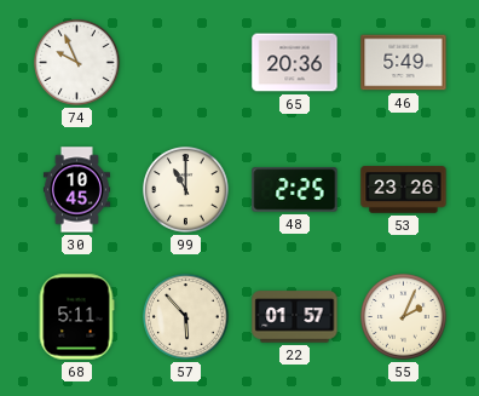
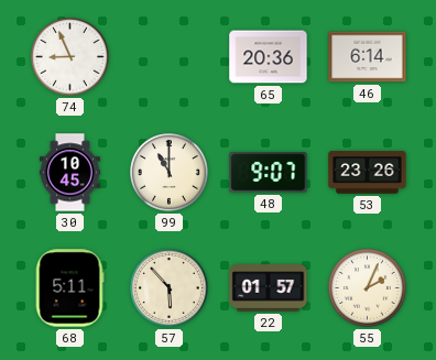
74: 9:56 -> 8:56 (70, 57)
46: 5:49 -> 6:14 (368, 57)
48: 2:25 -> 9:07 (269, 173)
